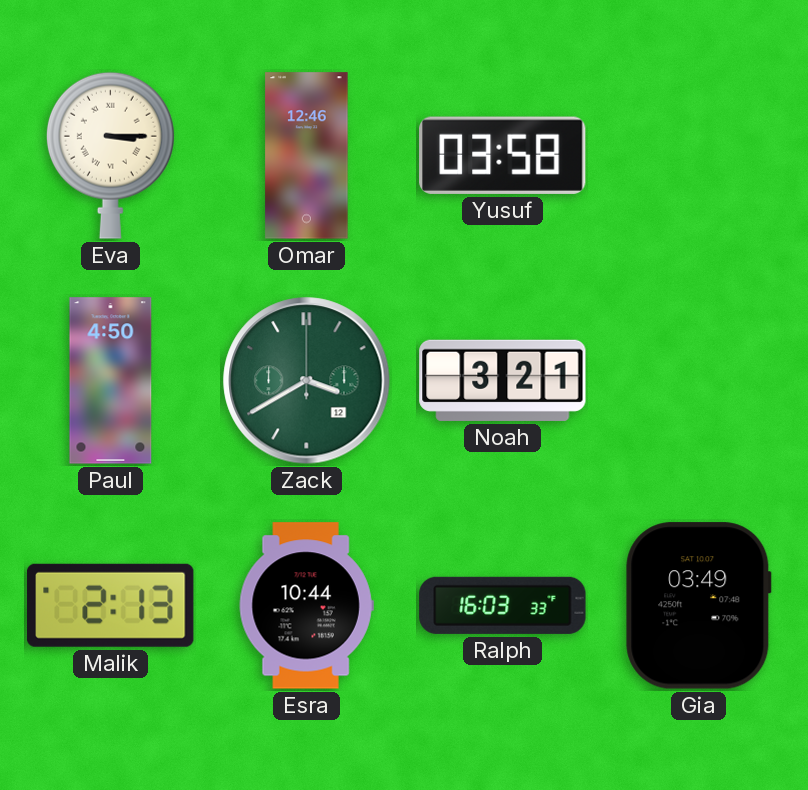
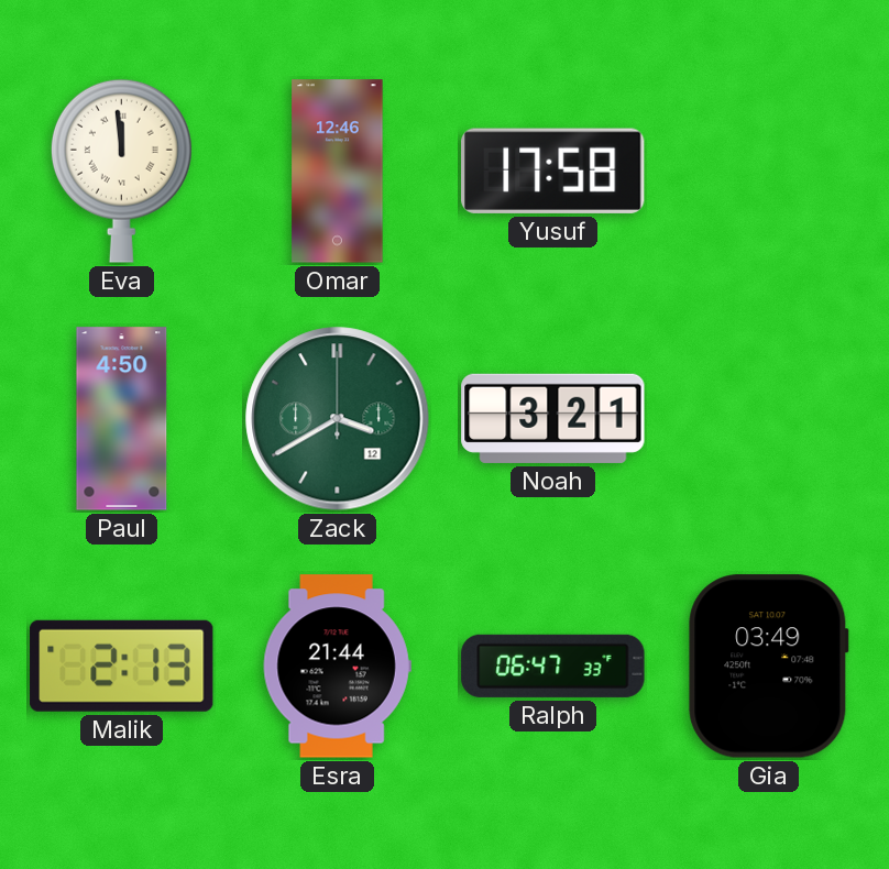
Eva: 3:15 -> 11:59 (121, 170)
Yusuf: 03:58 -> 17:58 (553, 170)
Esra: 10:44 -> 21:44 (337, 667)
Ralph: 16:03 -> 06:47 (553, 665)
